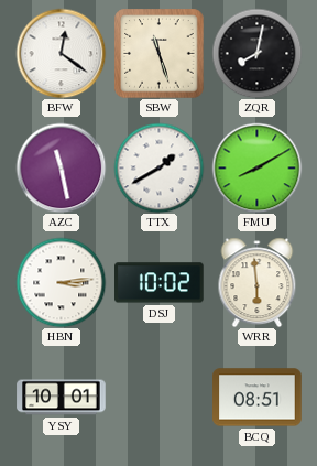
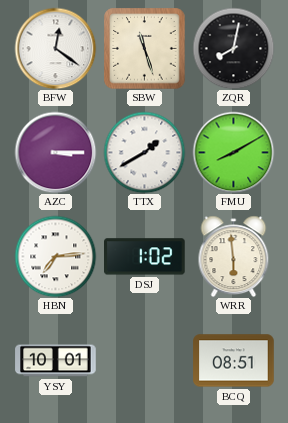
AZC: 11:28 -> 3:15 (55, 152)
HBN: 3:14 -> 7:14 (55, 256)
DSJ: 10:02 -> 1:02 (145, 257)
